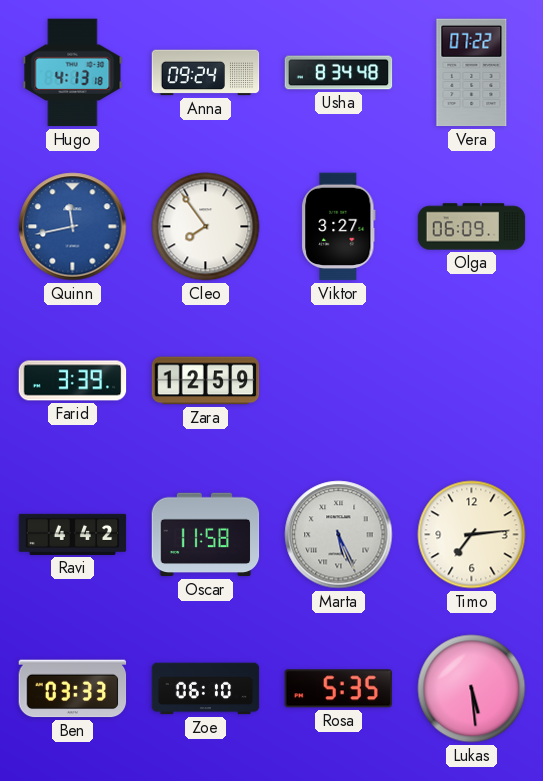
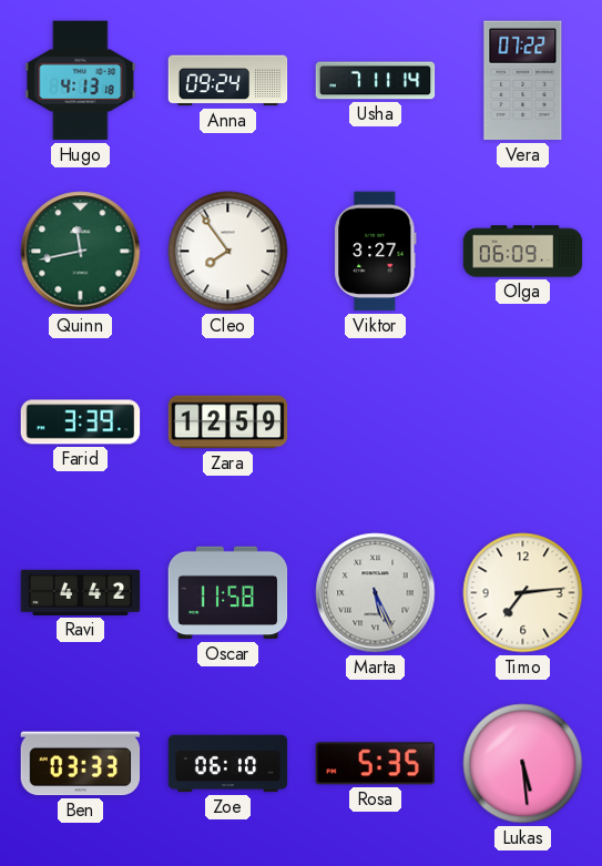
Usha: 8:34 -> 7:11 (376, 81)
Quinn dial: blue -> green (81, 252)
